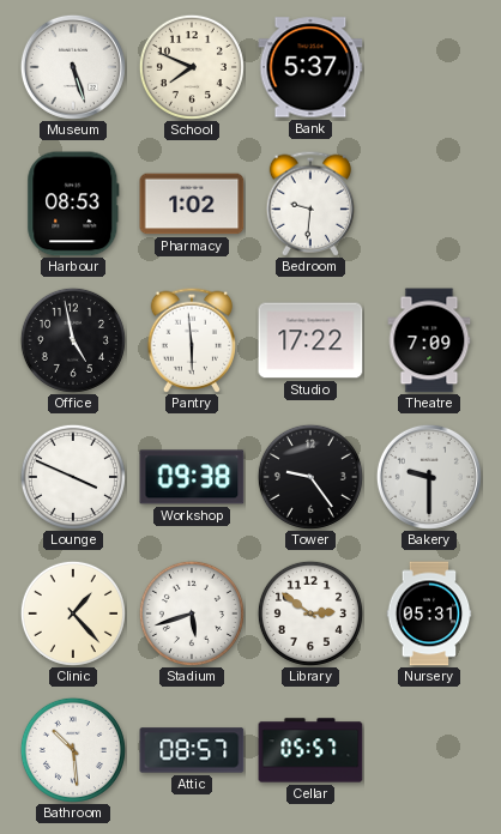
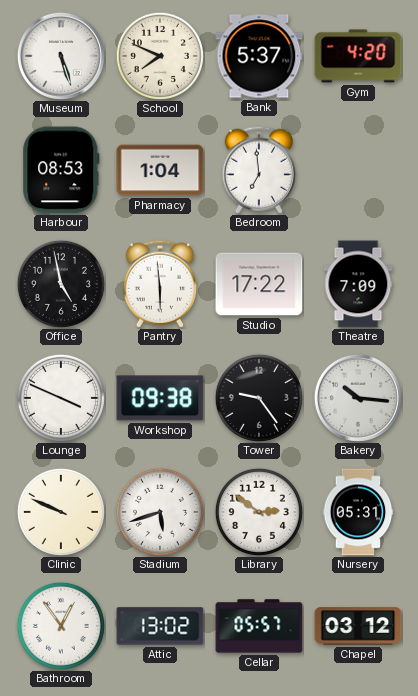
Gym: none -> 4:20 (358, 56)
Pharmacy: 1:02 -> 1:04 (160, 170)
Bedroom: 9:31 -> 6:59 (259, 170)
Bakery: 9:30 -> 10:16 (358, 398)
Clinic: 1:23 -> 9:49 (61, 512)
Bathroom: 10:29 -> 12:54 (61, 626)
Attic: 08:57 -> 13:02 (160, 626)
Chapel: none -> 03:12 (358, 626)
